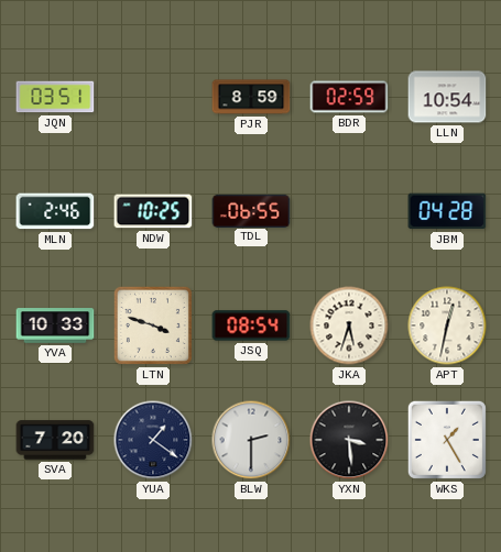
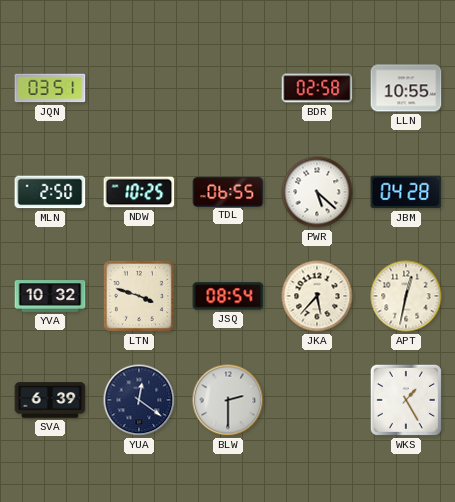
PJR: 8:59 -> none (251, 97)
BDR: 02:59 -> 02:58 (317, 88)
LLN: 10:54 -> 10:55 (406, 88)
MLN: 2:46 -> 2:50 (50, 192)
PWR: none -> 5:22 (317, 192)
YVA: 10:33 -> 10:32 (50, 296)
JKA: 5:33 -> 5:37 (317, 296)
SVA: 7:20 -> 6:39 (50, 400)
YUA: 1:21 -> 12:21 (139, 400)
YXN: 3:29 -> none (349, 440)
